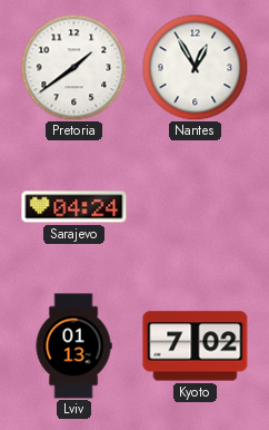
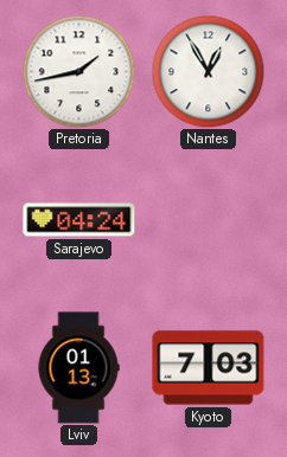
Pretoria: 1:39 -> 1:43 (78, 71)
Kyoto: 7:02 -> 7:03 (209, 368)
